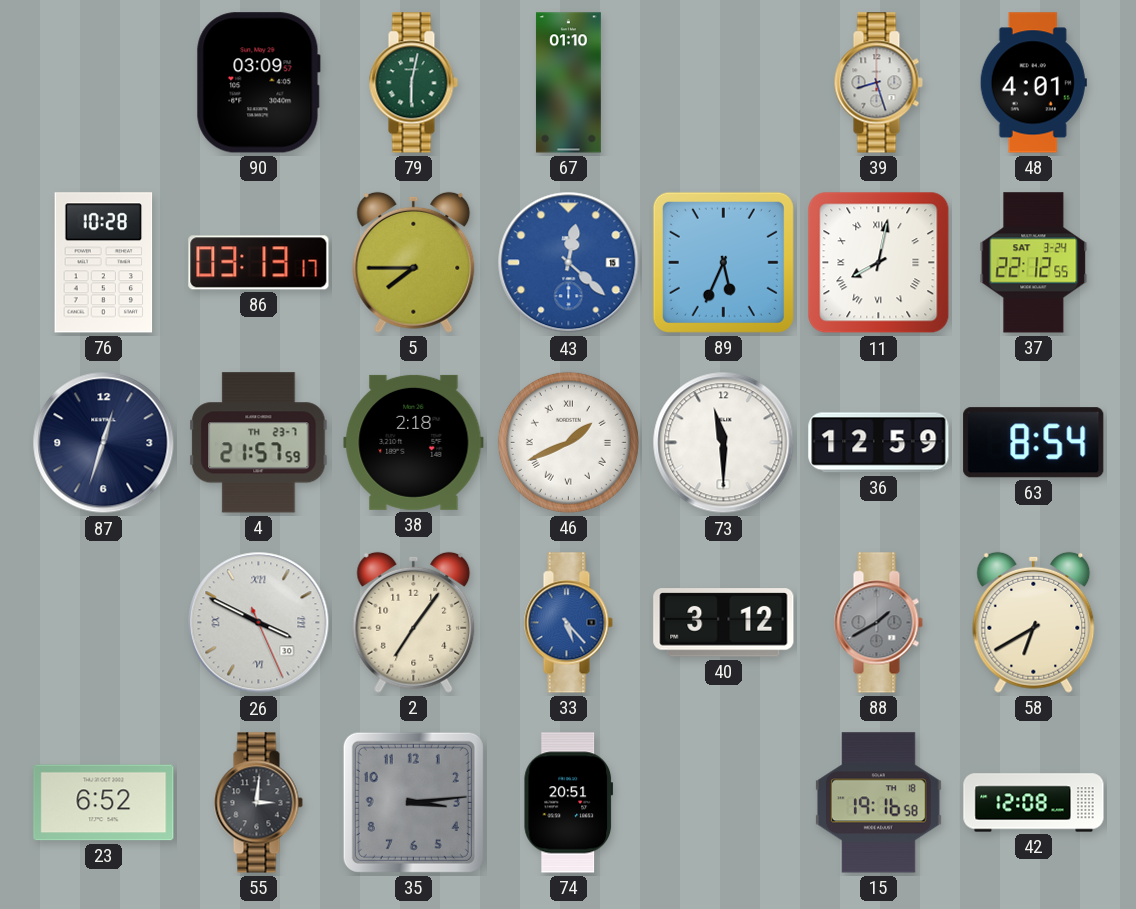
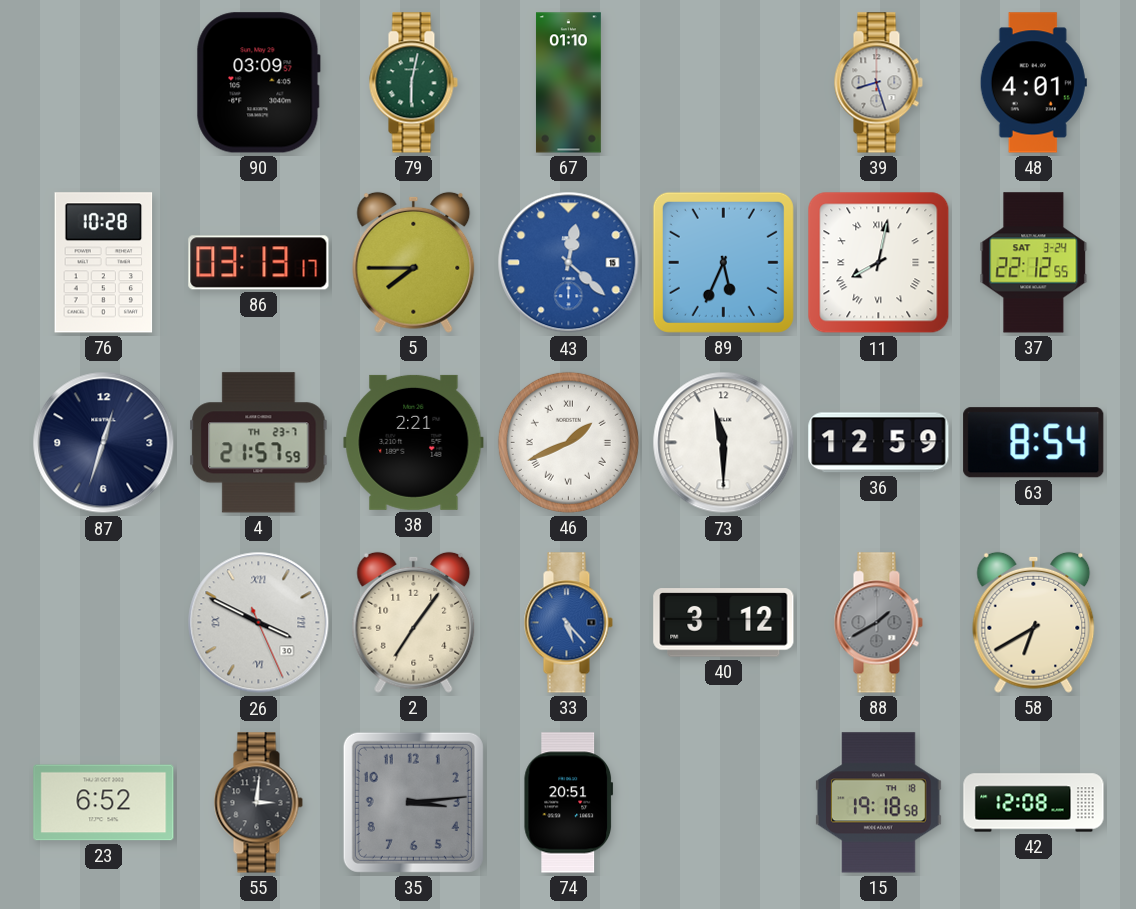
38: 2:18 -> 2:21 (414, 442)
15: 19:16 -> 19:18 (878, 803)
